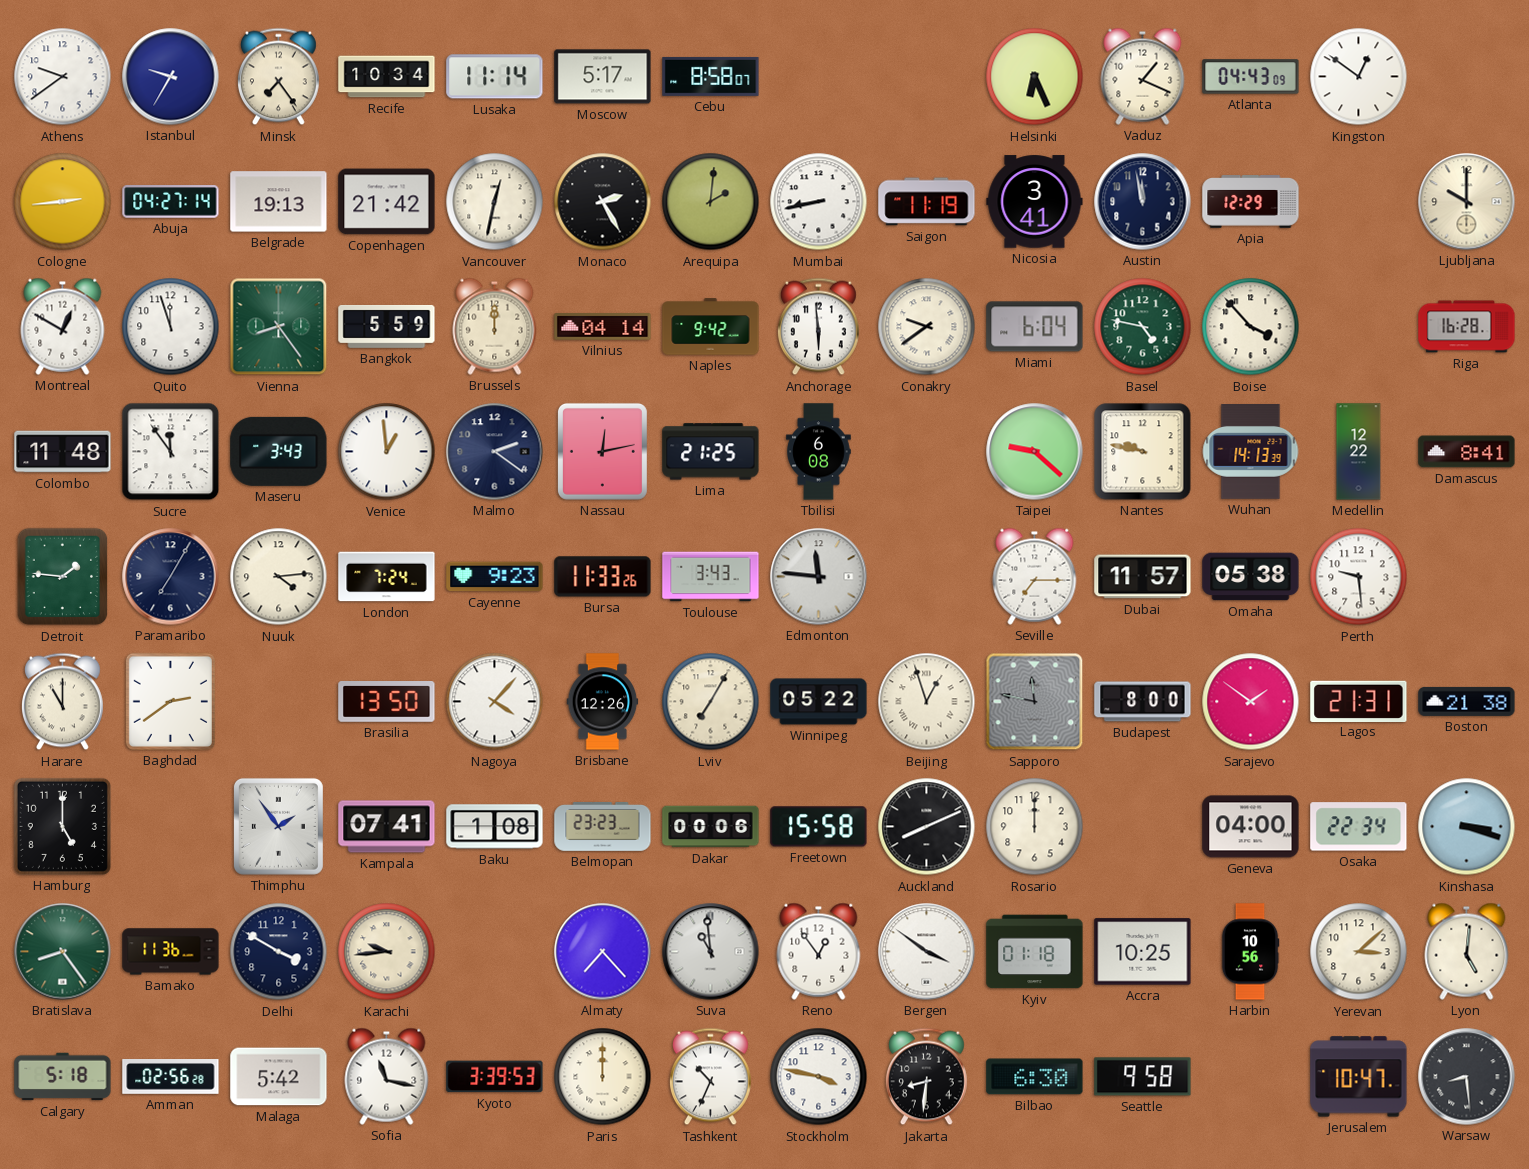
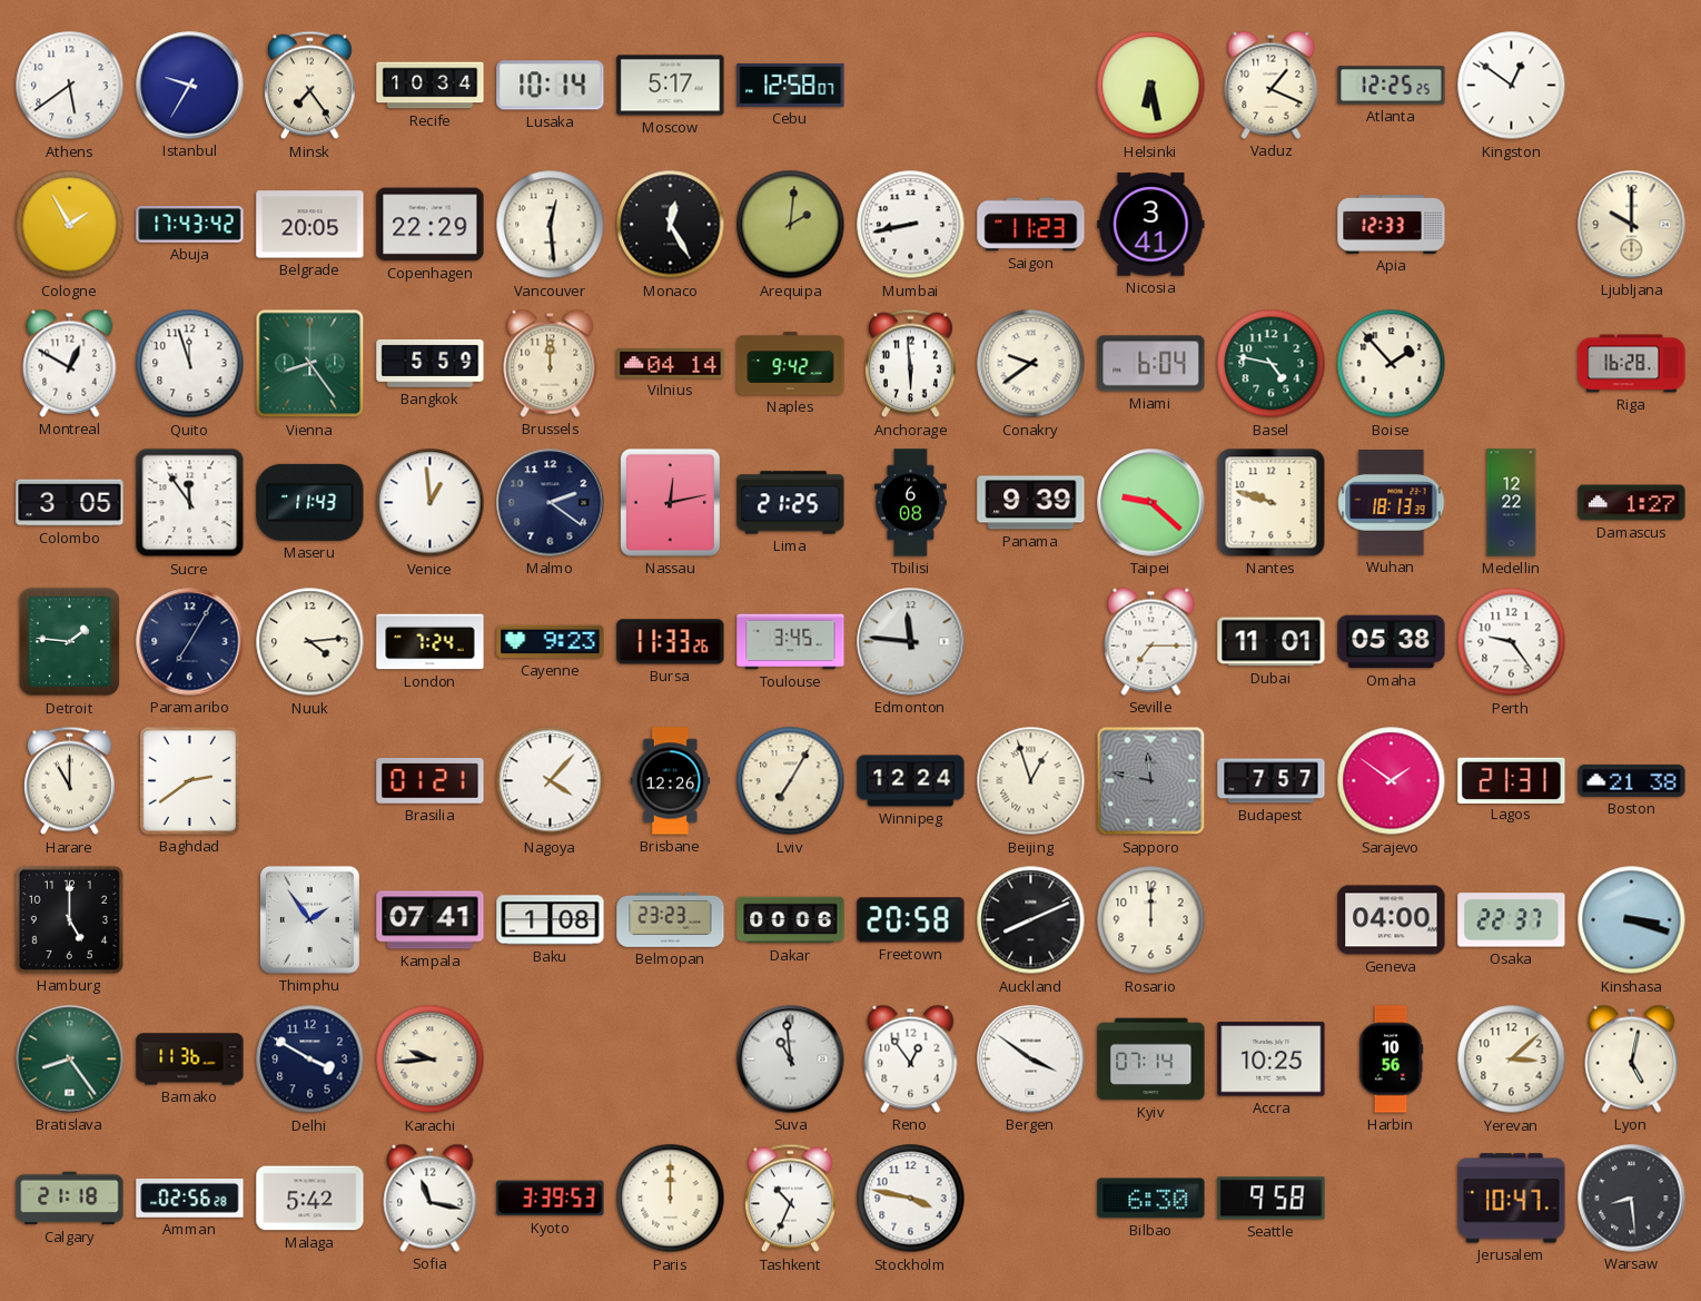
Athens: 9:39 -> 5:39 (70, 86)
Lusaka: 11:14 -> 10:14 (551, 86)
Cebu: 8:58 -> 12:58 (791, 85)
Helsinki: 6:26 -> 6:28 (1151, 86)
Atlanta: 04:43 -> 12:25 (1392, 86)
Cologne: 2:44 -> 1:55 (70, 225)
Abuja: 04:27 -> 17:43 (190, 225)
Belgrade: 19:13 -> 20:05 (310, 225)
Copenhagen: 21:42 -> 22:29 (431, 225)
Vancouver: 12:32 -> 12:29 (551, 225)
Monaco: 2:25 -> 12:25 (671, 225)
Saigon: 11:19 -> 11:23 (1031, 225)
Austin: 11:58 -> none (1143, 202)
Apia: 12:29 -> 12:33 (1392, 225)
Boise: 3:53 -> 1:53 (1392, 364)
Colombo: 11:48 -> 3:05 (70, 503)
Maseru: 3:43 -> 11:43 (310, 502)
Panama: none -> 9:39 (1031, 503)
Nantes: 9:47 -> 9:48 (1272, 503)
Wuhan: 14:13 -> 18:13 (1392, 503)
Damascus: 8:41 -> 1:27 (1632, 503)
Toulouse: 3:43 -> 3:45 (791, 642)
Dubai: 11:57 -> 11:01 (1272, 642)
Perth: 9:29 -> 9:24 (1512, 642)
Brasilia: 13:50 -> 01:21 (431, 781)
Winnipeg: 05:22 -> 12:24 (911, 781)
Budapest: 8:00 -> 7:57 (1272, 781)
Freetown: 15:58 -> 20:58 (911, 920)
Osaka: 22:34 -> 22:37 (1512, 920)
Almaty: 7:23 -> none (603, 952)
Kyiv: 01:18 -> 07:14 (1151, 1059)
Lyon: 5:01 -> 5:02 (1632, 1058)
Calgary: 5:18 -> 21:18 (70, 1199)
Jakarta: 8:31 -> none (927, 1077)
